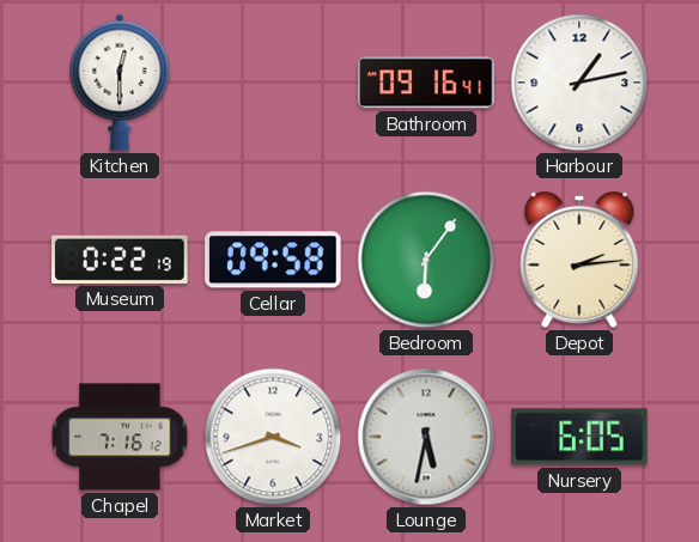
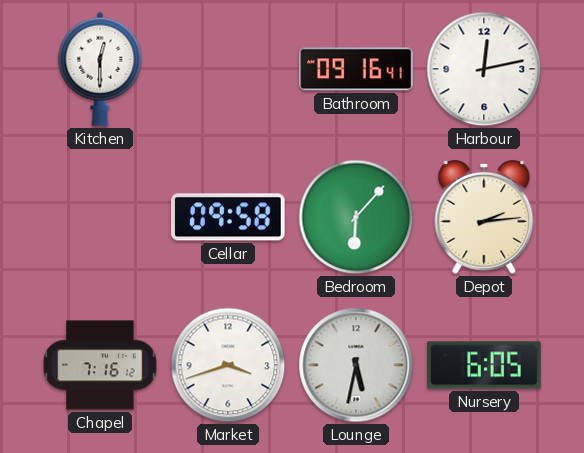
Harbour: 1:13 -> 12:13 (484, 69)
Museum: 0:22 -> none (120, 260)
Bedroom: 6:06 -> 6:07 (356, 217)
